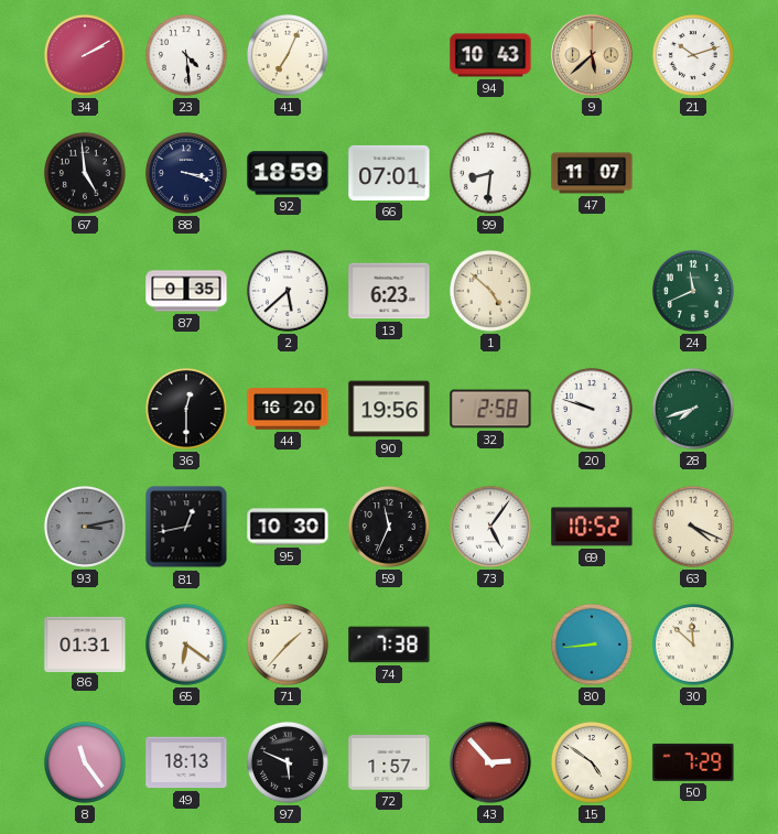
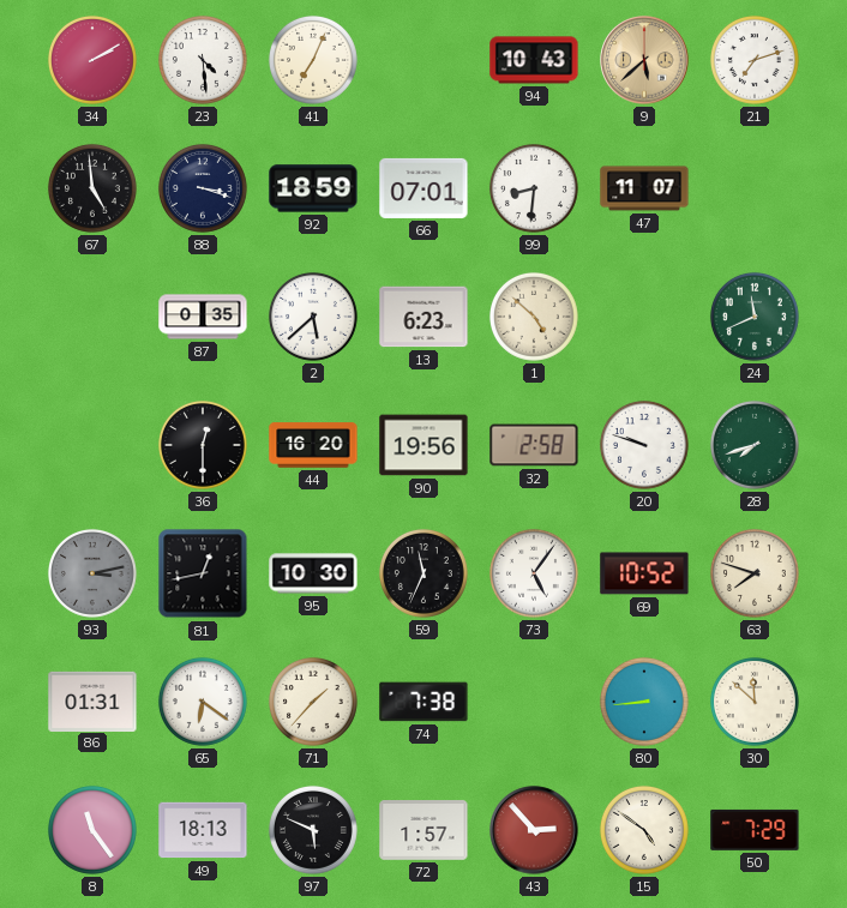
21: 10:12 -> 7:12 (755, 60)
63: 4:19 -> 7:48 (755, 573)
